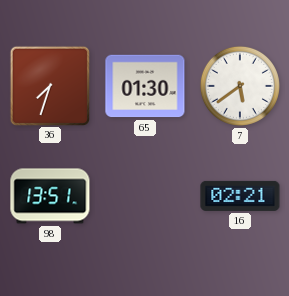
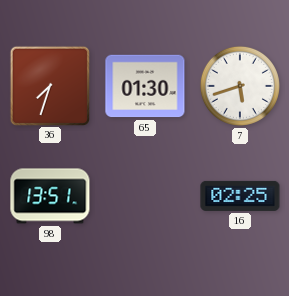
7: 5:39 -> 5:42 (240, 86)
16: 02:21 -> 02:25 (240, 196)
